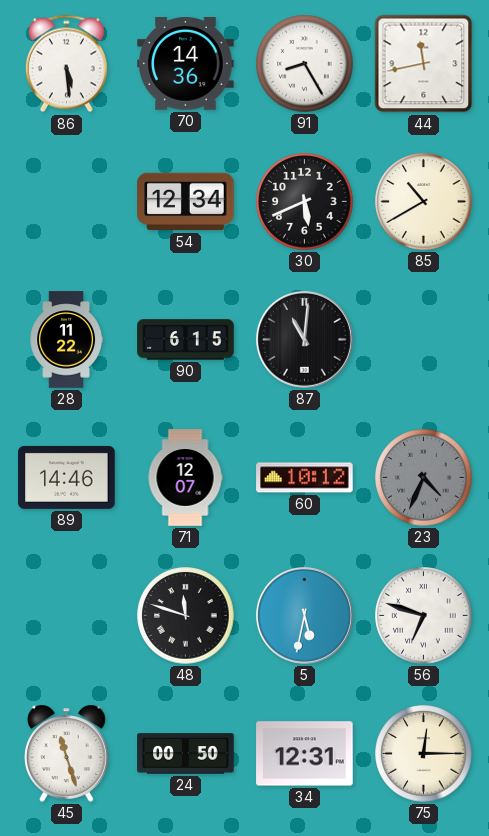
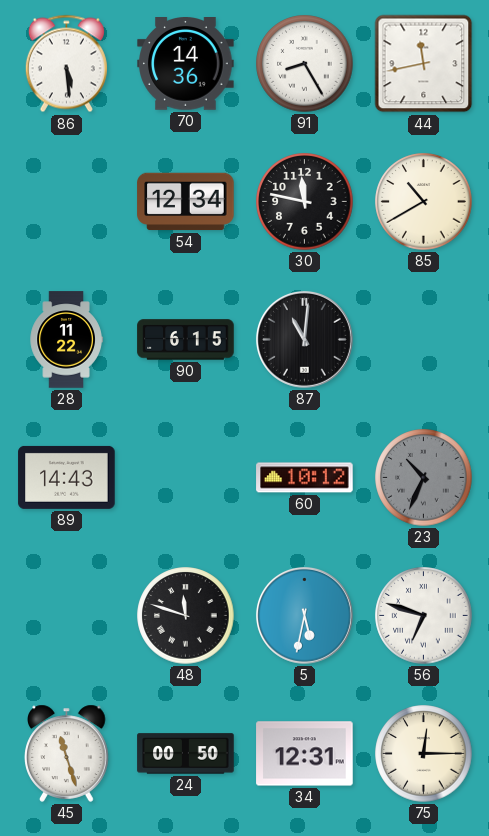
30: 5:41 -> 11:47 (305, 202)
89: 14:46 -> 14:43 (67, 477)
71: 12:07 -> none (185, 478)
23: 4:34 -> 10:34 (424, 478)
